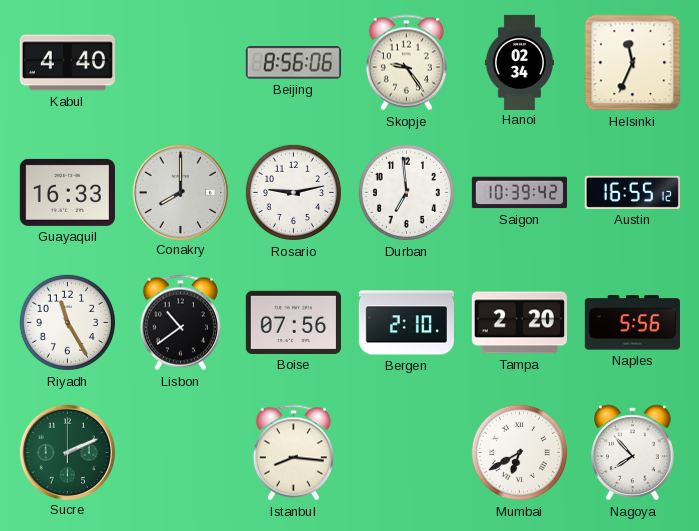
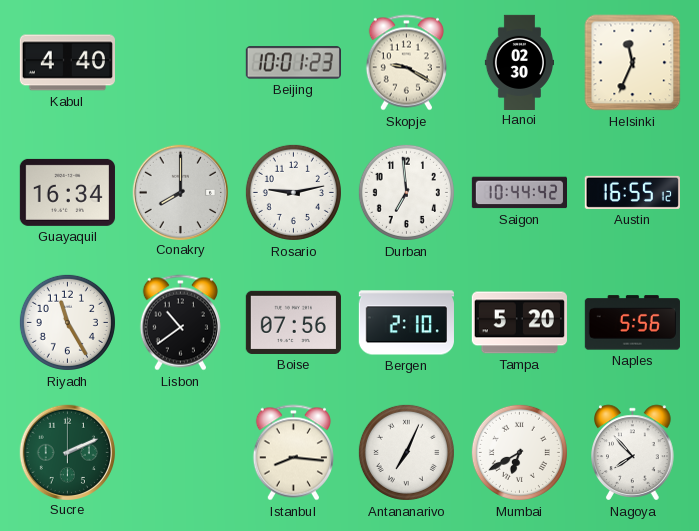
Beijing: 8:56 -> 10:01 (293, 63)
Skopje: 9:24 -> 9:20 (406, 63)
Hanoi: 02:34 -> 02:30 (519, 62)
Guayaquil: 16:33 -> 16:34 (67, 192)
Saigon: 10:39 -> 10:44 (519, 193)
Tampa: 2:20 -> 5:20 (519, 323)
Antananarivo: none -> 7:04 (406, 452)
